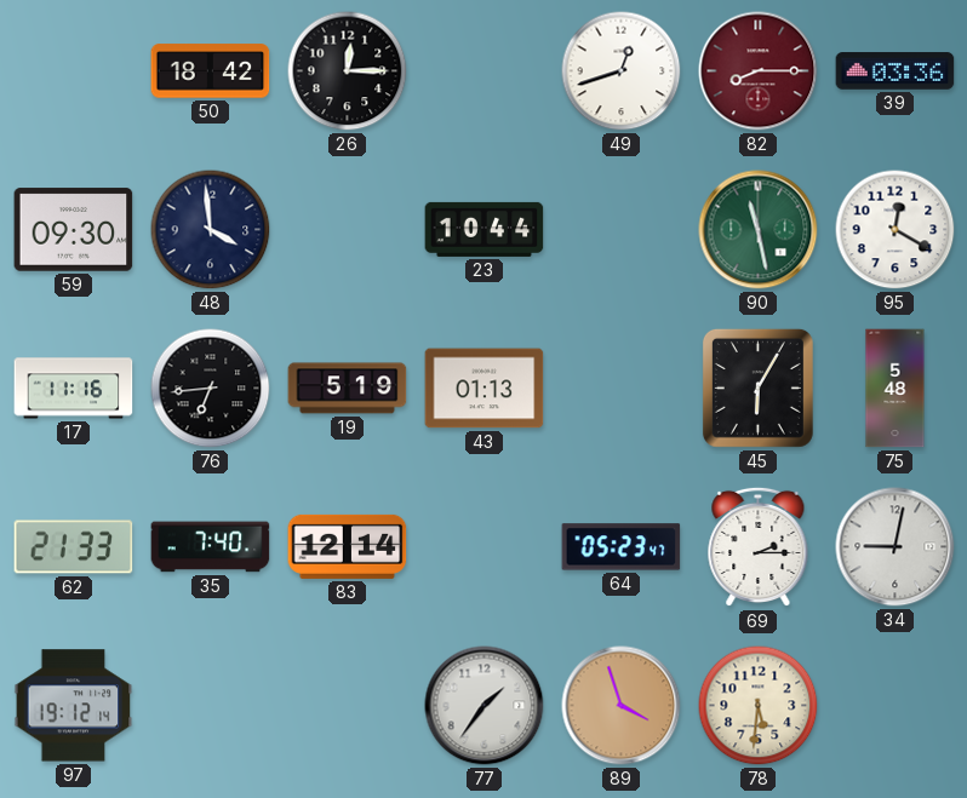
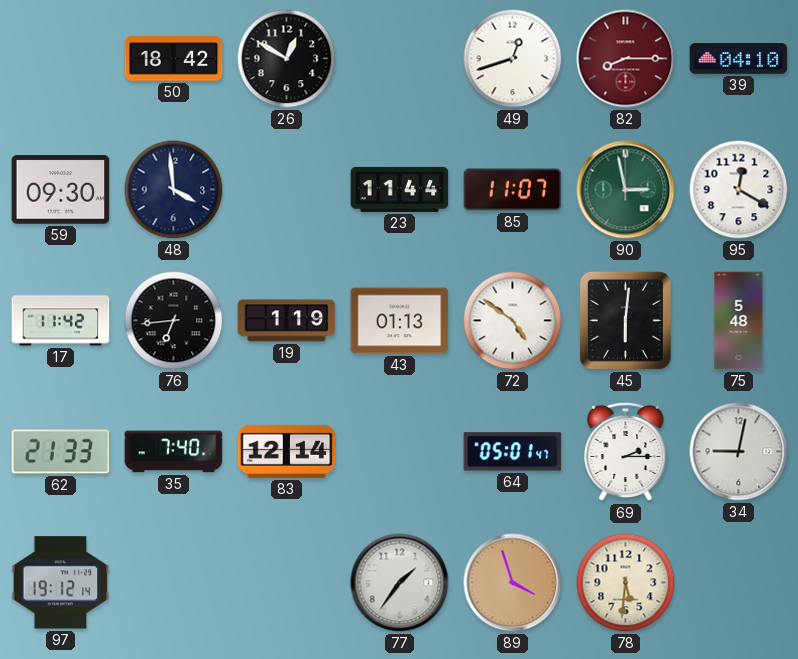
26: 12:15 -> 12:50 (287, 59)
39: 03:36 -> 04:10 (739, 59)
23: 10:44 -> 11:44 (400, 189)
85: none -> 11:07 (513, 190)
90: 11:28 -> 2:58 (626, 190)
17: 11:16 -> 11:42 (61, 321)
19: 5:19 -> 1:19 (287, 321)
72: none -> 4:51 (513, 321)
45: 6:05 -> 6:01 (625, 320)
64: 05:23 -> 05:01 (513, 452)
